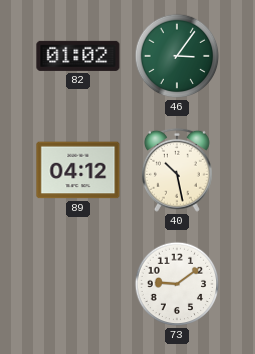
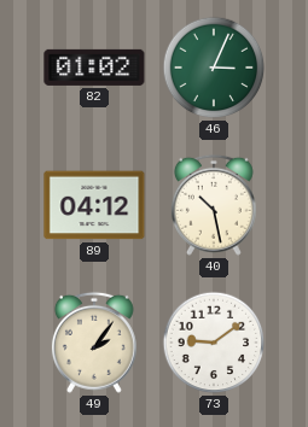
46: 3:06 -> 3:04 (214, 68)
49: none -> 2:06 (94, 343)
